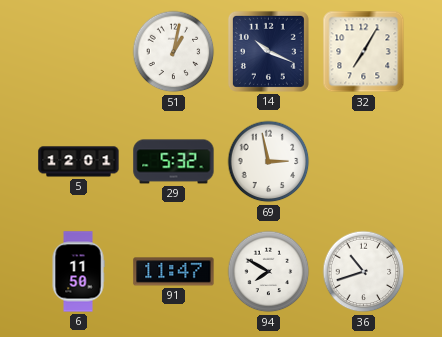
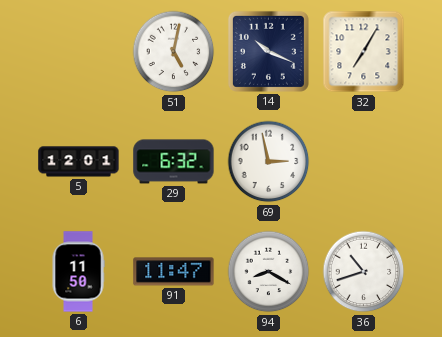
51: 1:02 -> 5:02 (174, 52)
29: 5:32 -> 6:32 (174, 162)
94: 7:50 -> 8:20 (269, 272)
